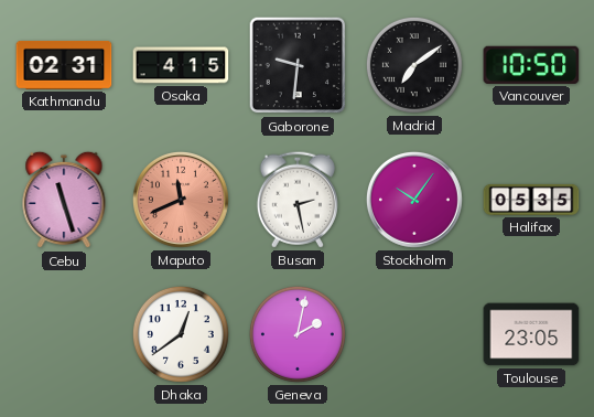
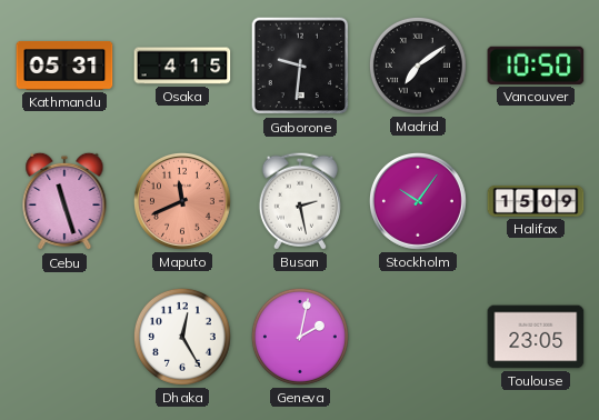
Kathmandu: 02:31 -> 05:31 (64, 66)
Halifax: 05:35 -> 15:09 (536, 201)
Dhaka: 12:39 -> 12:25 (182, 337)
